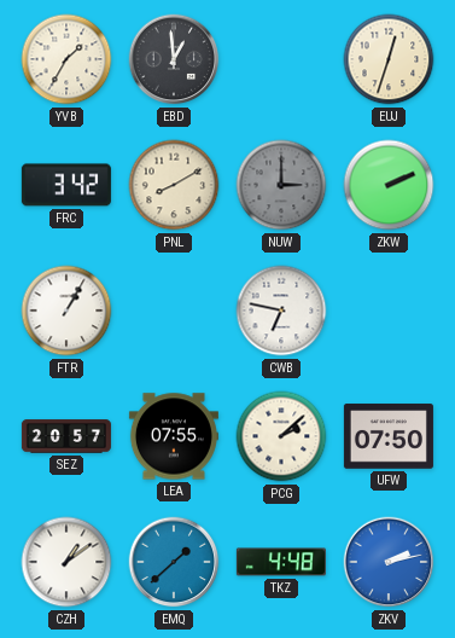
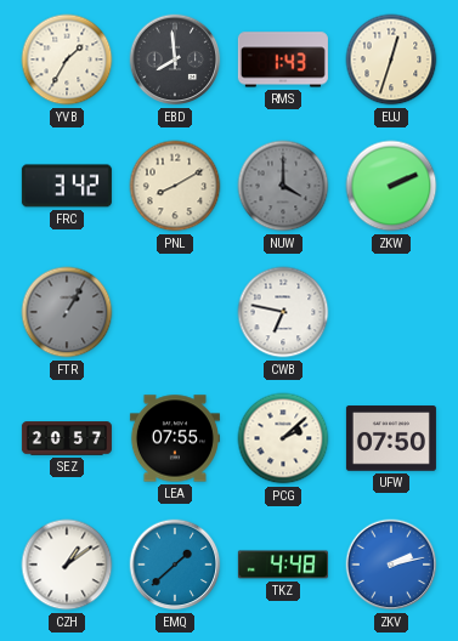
EBD: 12:59 -> 7:59 (175, 59)
RMS: none -> 1:43 (283, 59)
NUW: 3:00 -> 4:00 (283, 186)
FTR dial: white -> grey (67, 312)
